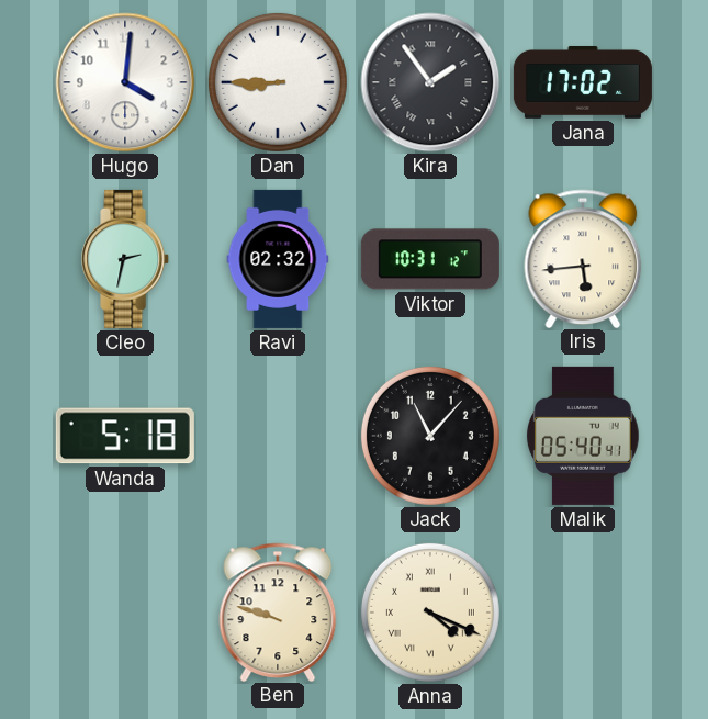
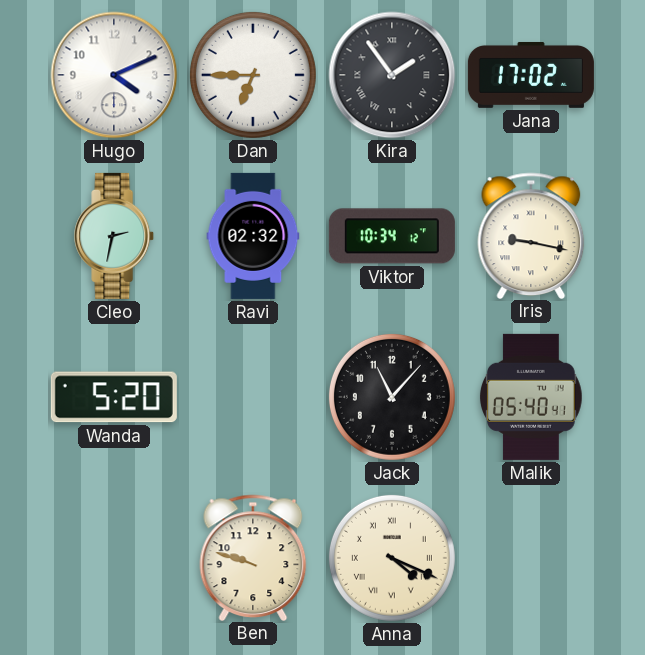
Hugo: 4:01 -> 4:11 (114, 75)
Dan: 8:45 -> 6:45 (253, 75)
Viktor: 10:31 -> 10:34 (392, 236)
Iris: 5:44 -> 9:17 (531, 235)
Wanda: 5:18 -> 5:20 (114, 397)
